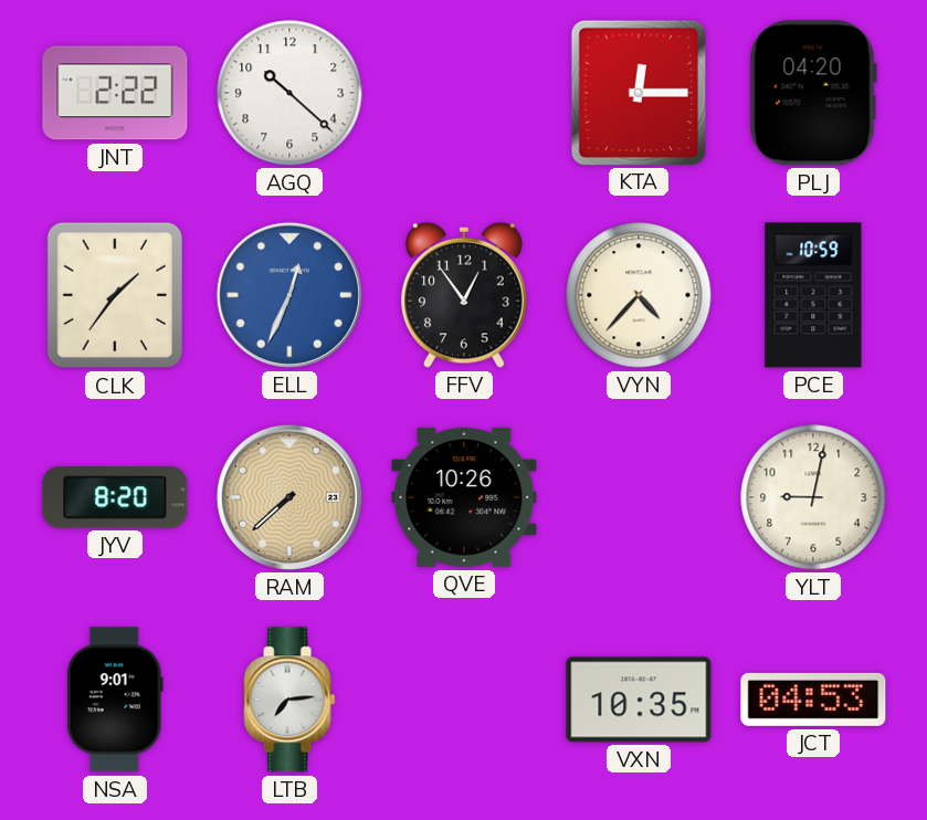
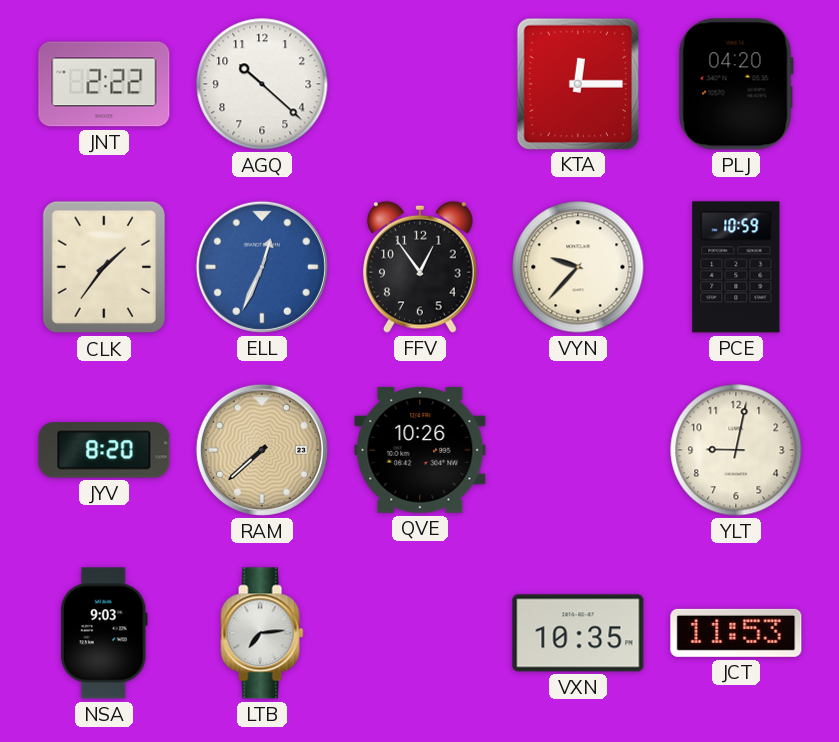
VYN: 4:37 -> 9:37 (578, 267)
NSA: 9:01 -> 9:03 (104, 633)
JCT: 04:53 -> 11:53 (736, 633)
